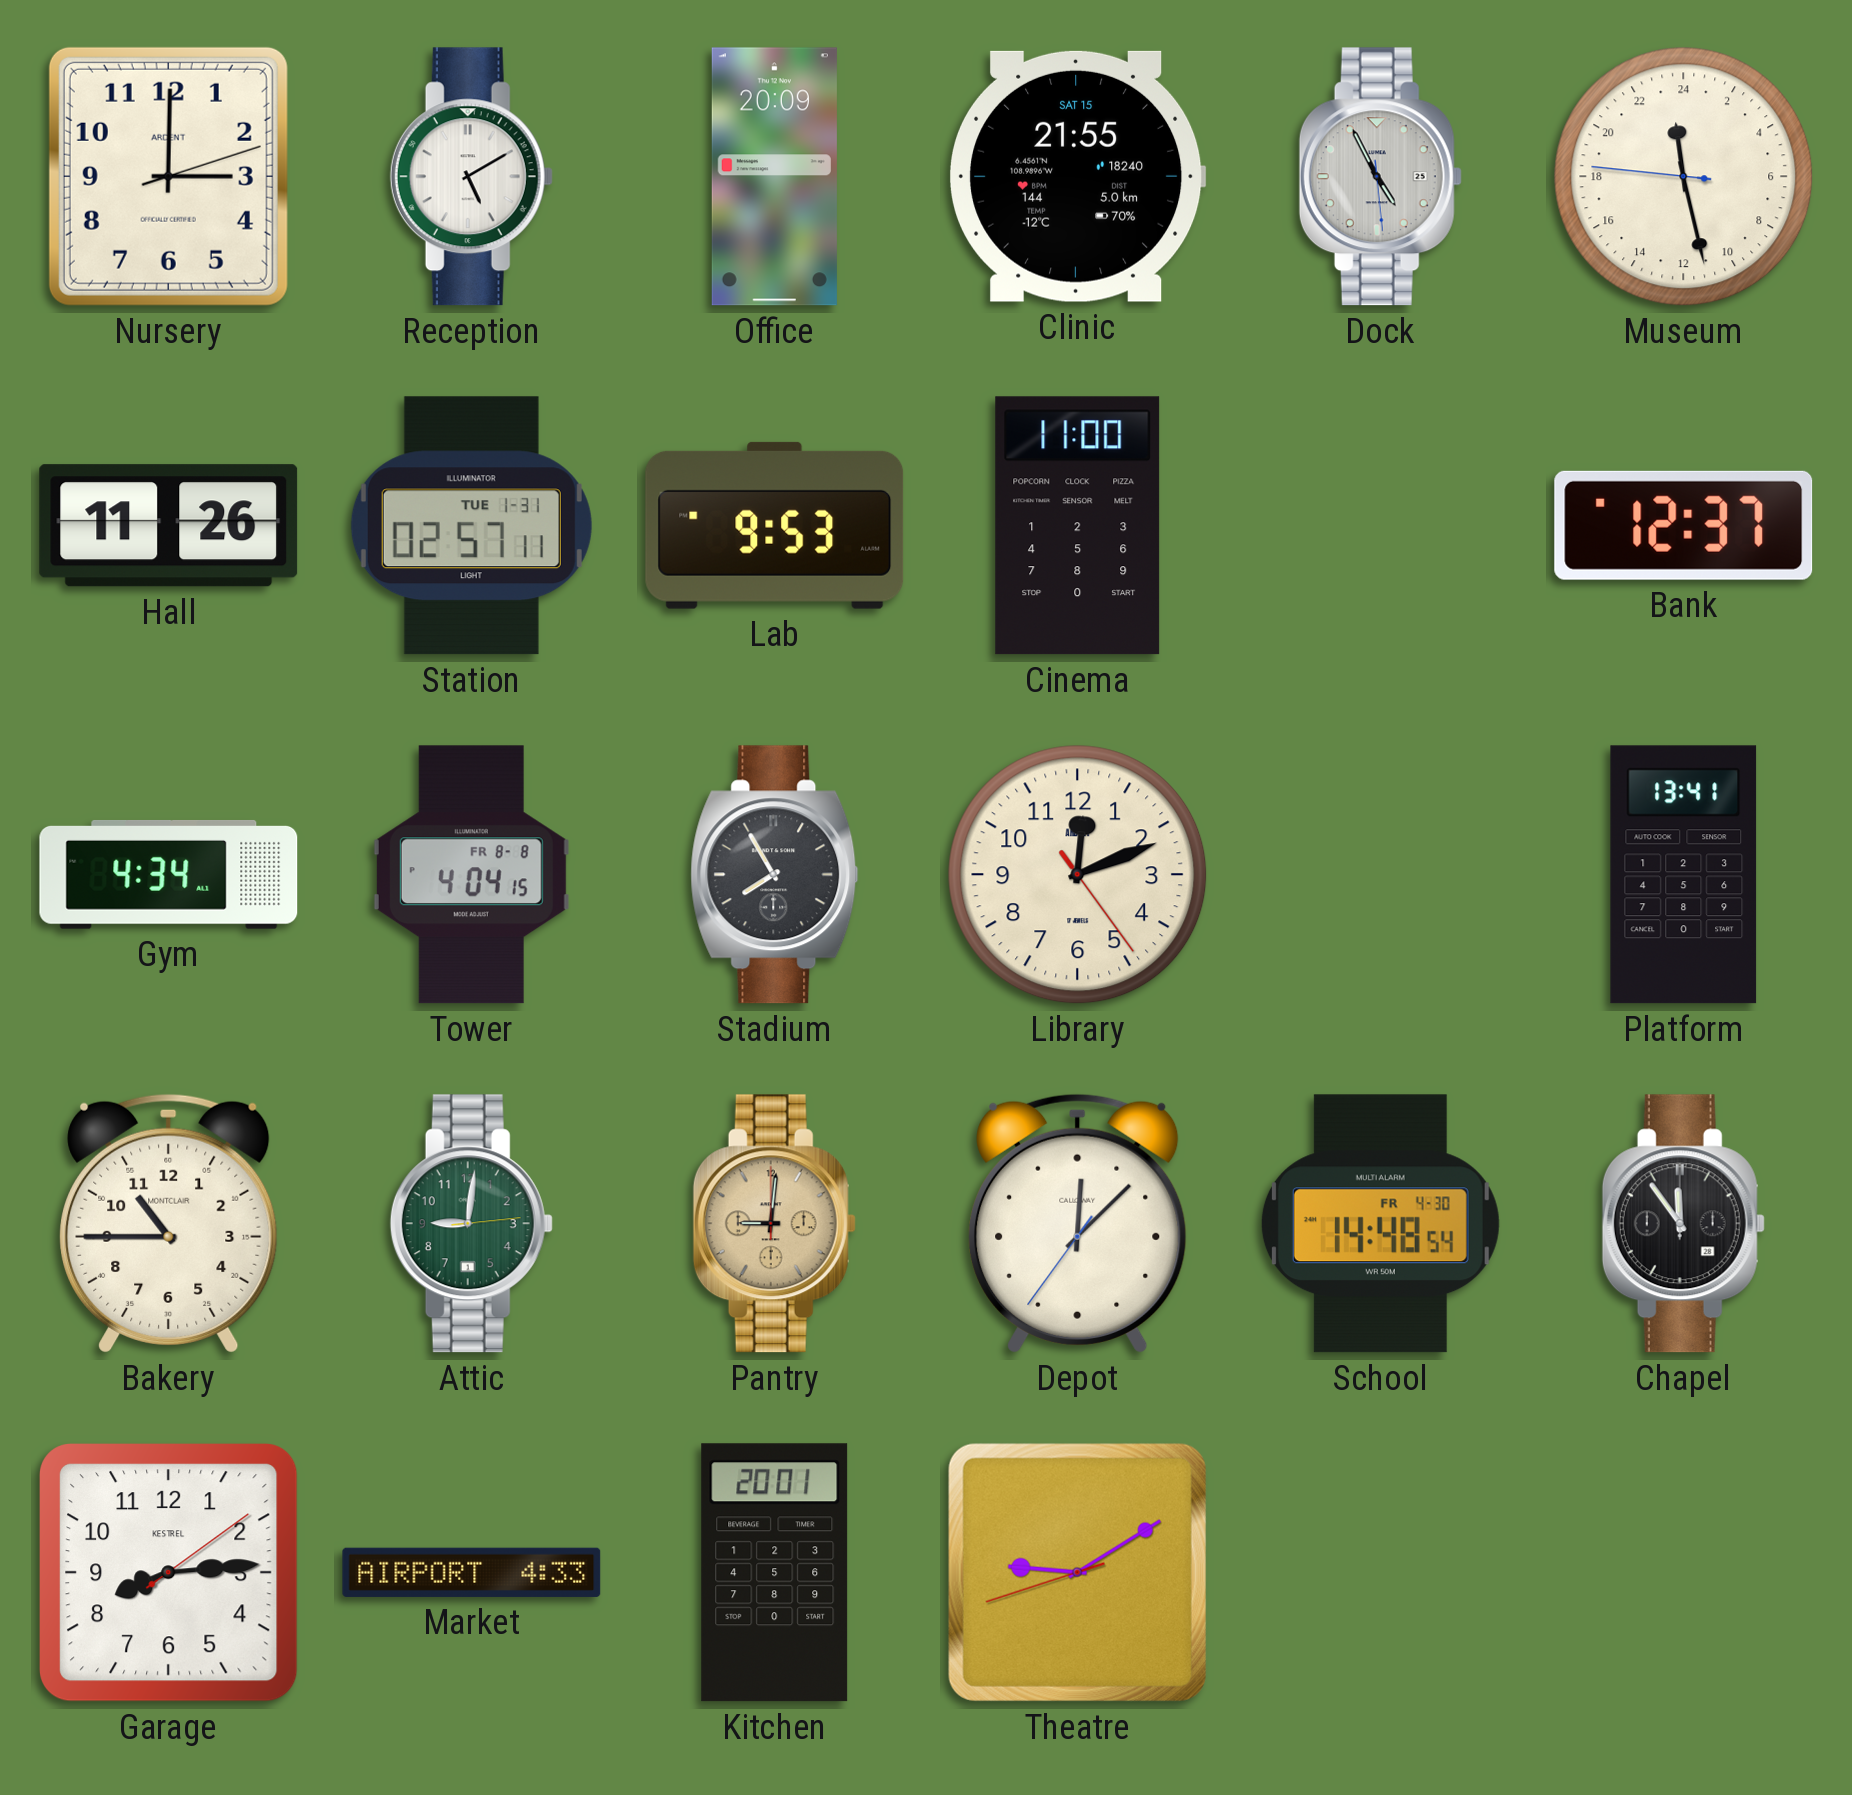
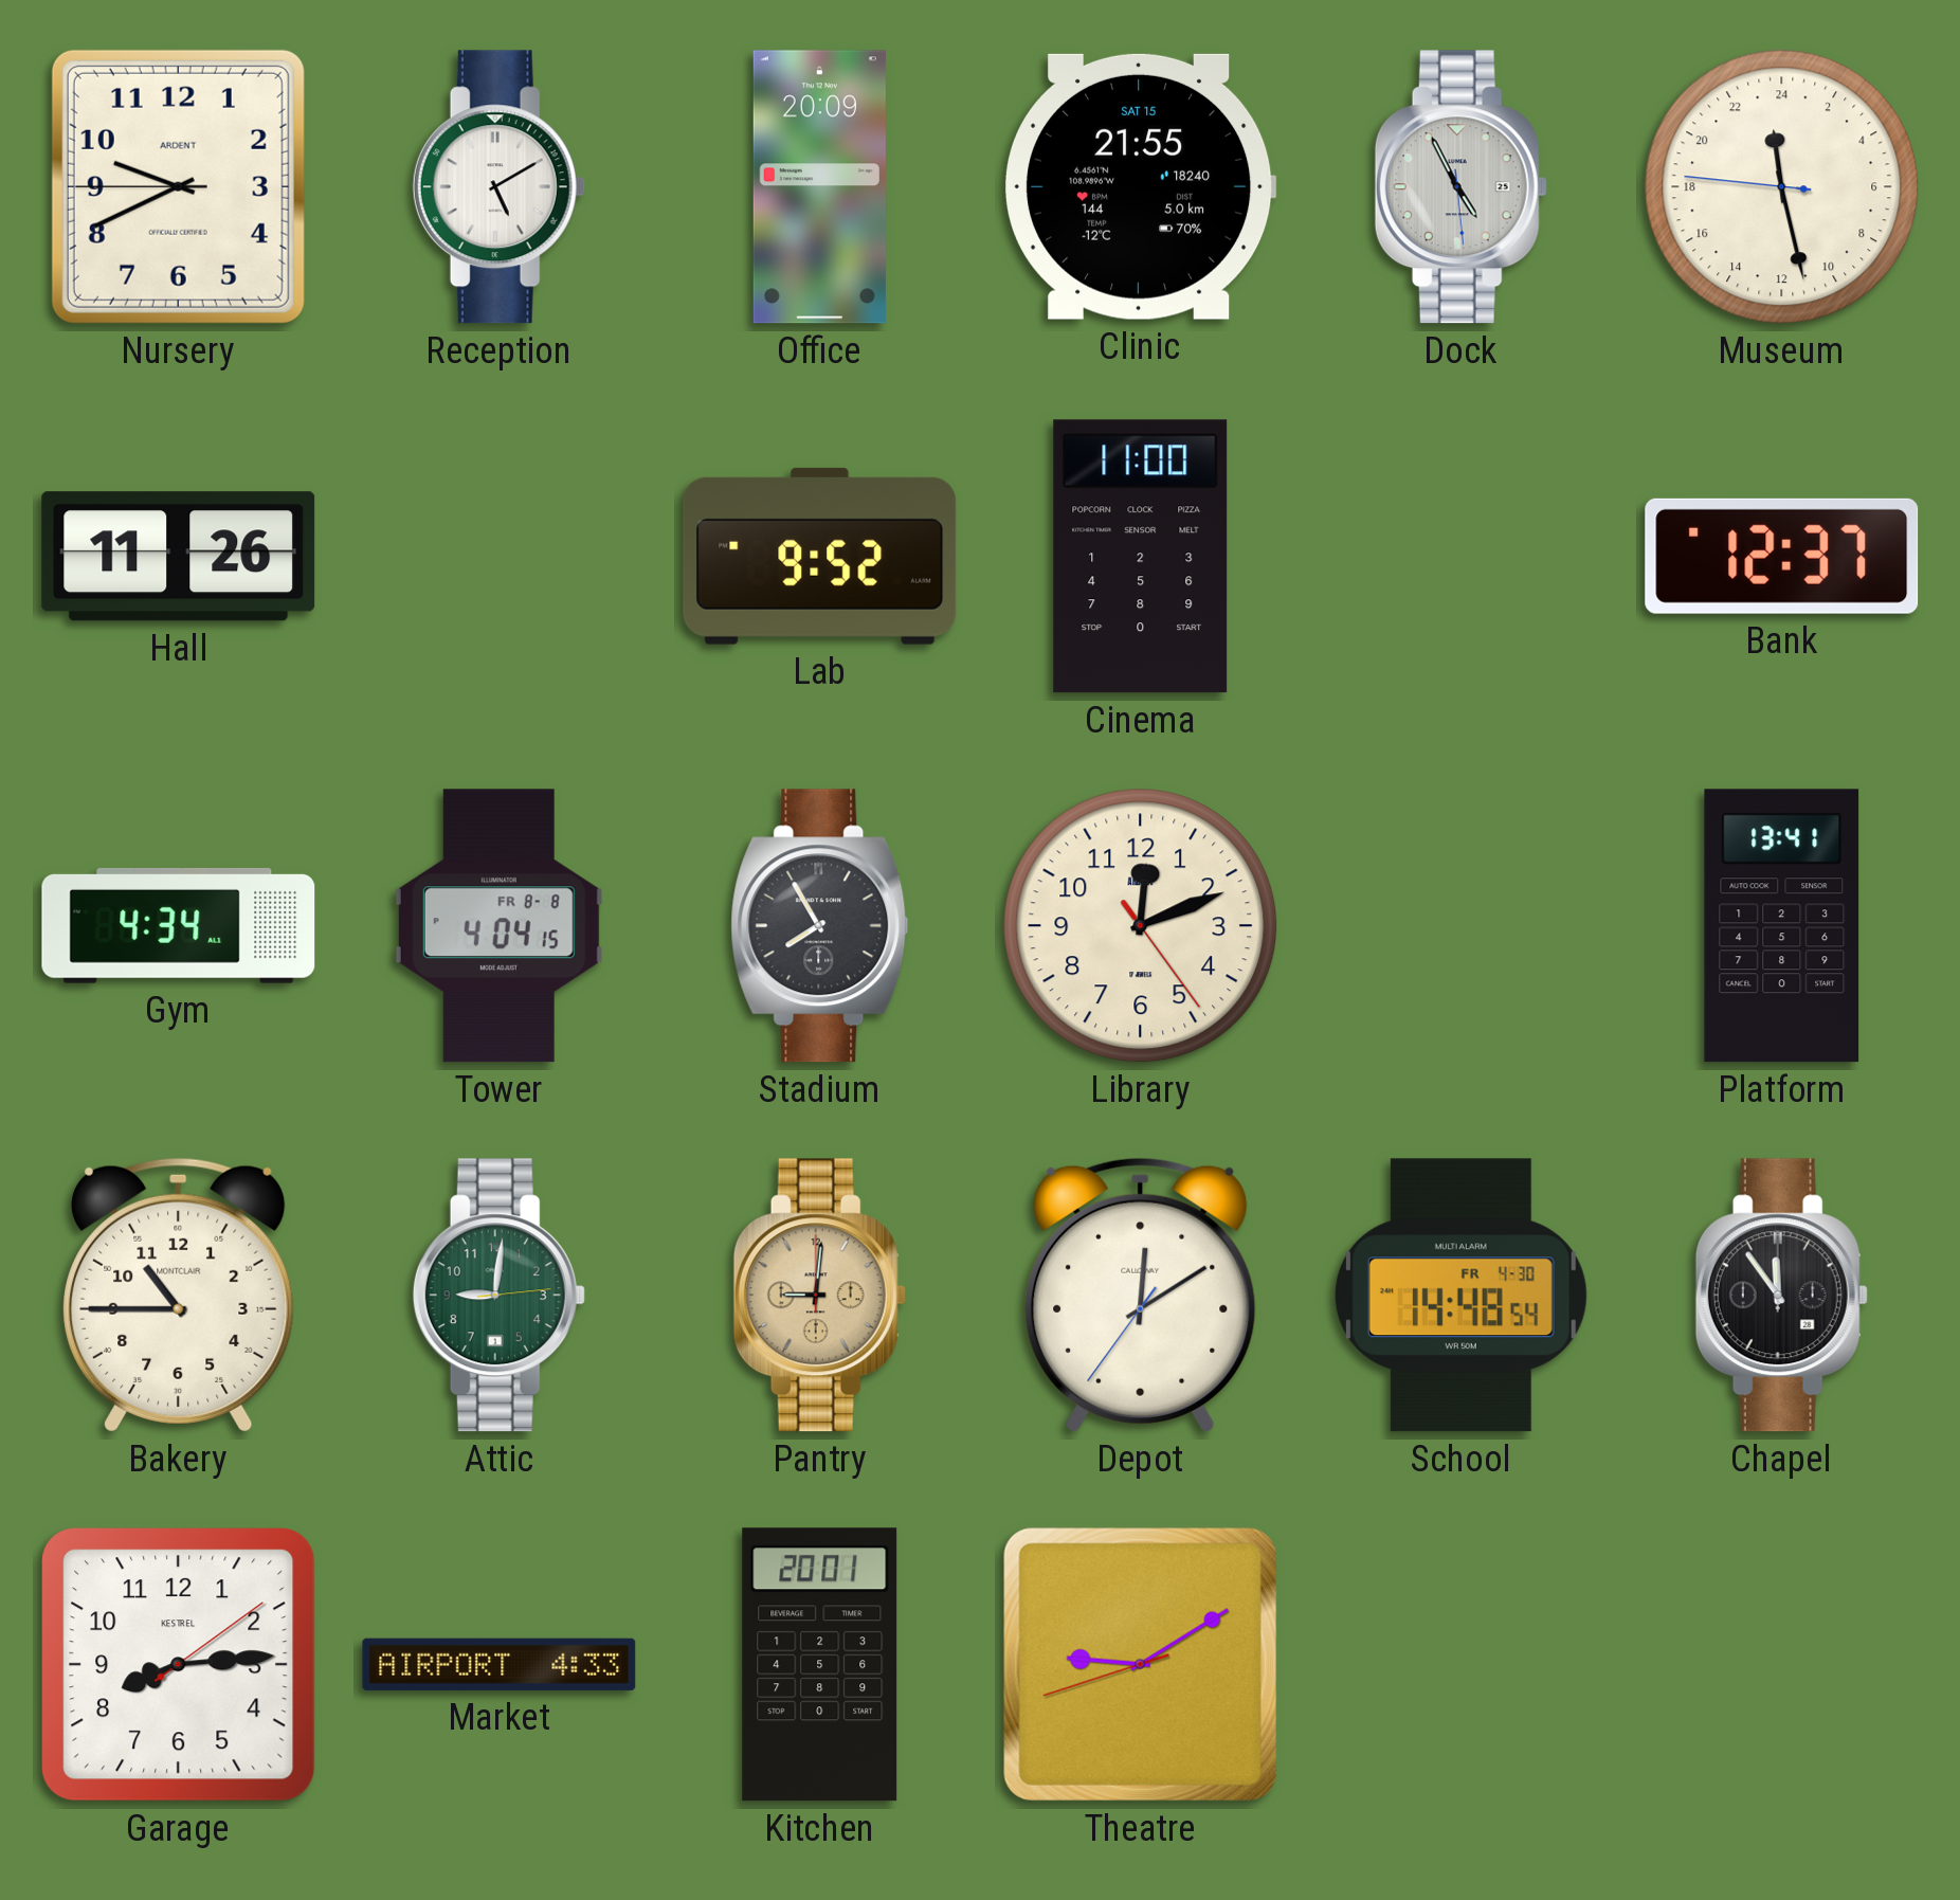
Nursery: 3:00 -> 9:40 (178, 186)
Station: 02:57 -> none (471, 526)
Lab: 9:53 -> 9:52 (820, 556)
Depot: 12:07 -> 12:09 (1141, 1295)
